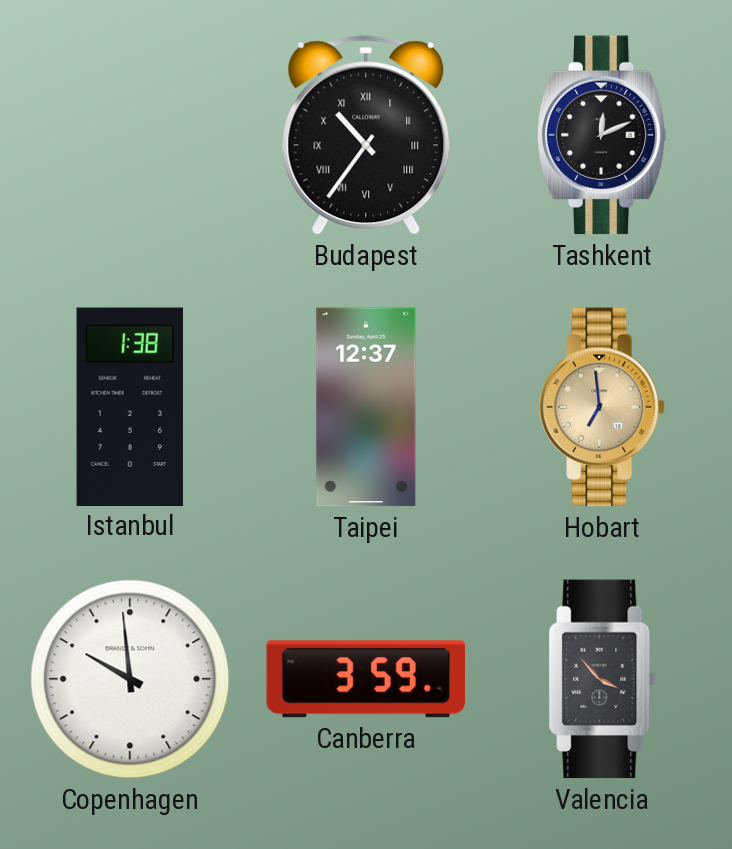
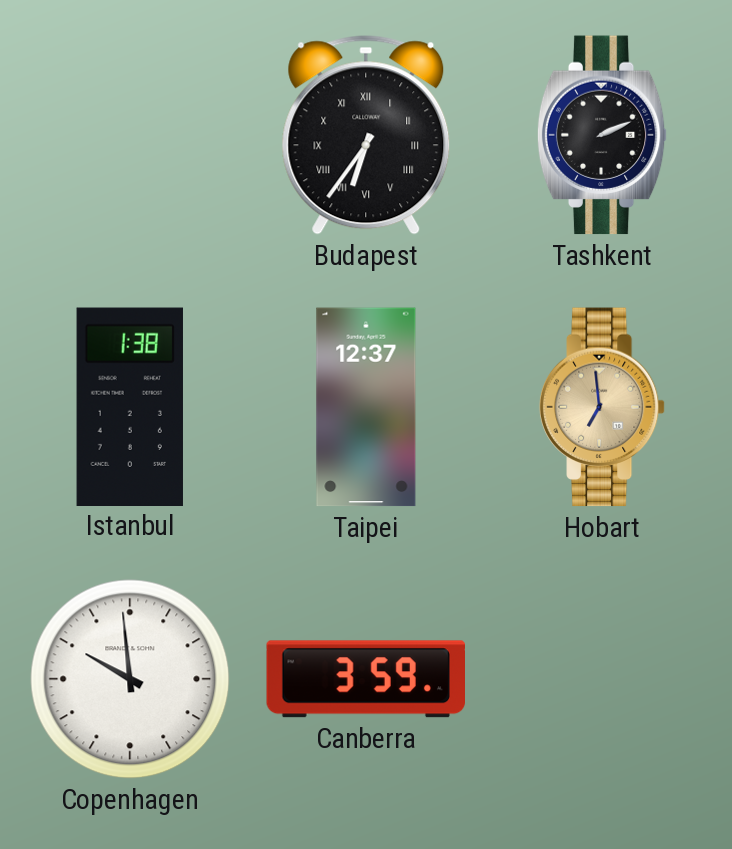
Budapest: 10:36 -> 6:36 (366, 135)
Tashkent: 12:11 -> 2:11 (602, 135)
Valencia: 3:53 -> none (602, 679)
